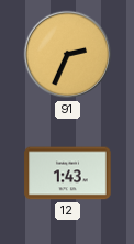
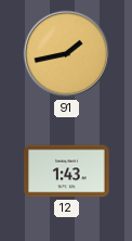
91: 2:34 -> 1:43 (67, 54)
